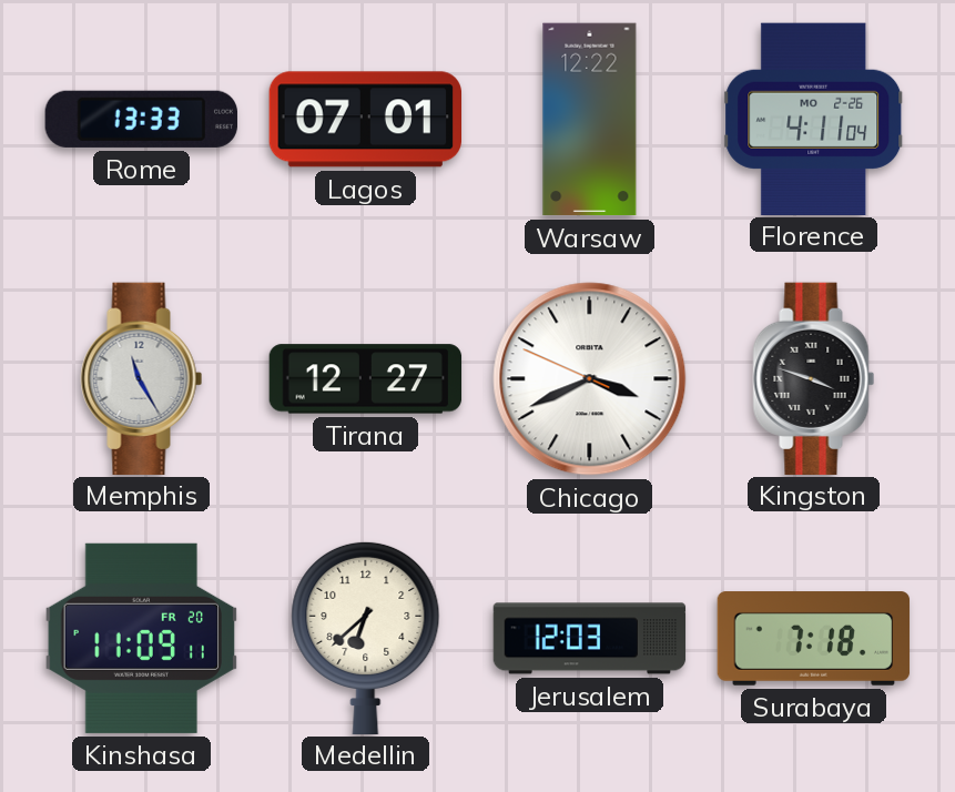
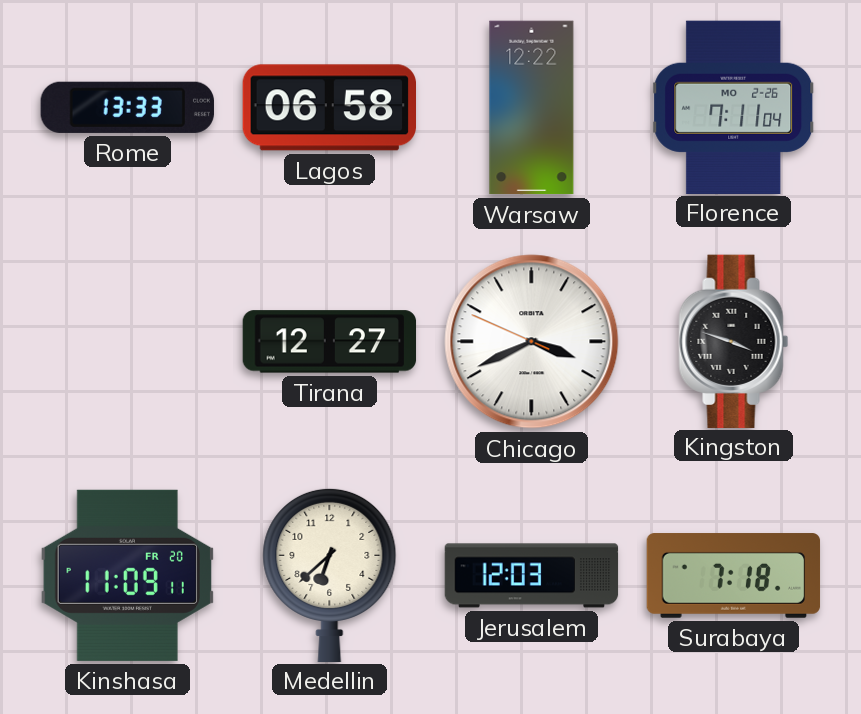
Lagos: 07:01 -> 06:58 (329, 108)
Florence: 4:11 -> 7:11 (734, 107)
Memphis: 11:25 -> none (142, 378)
